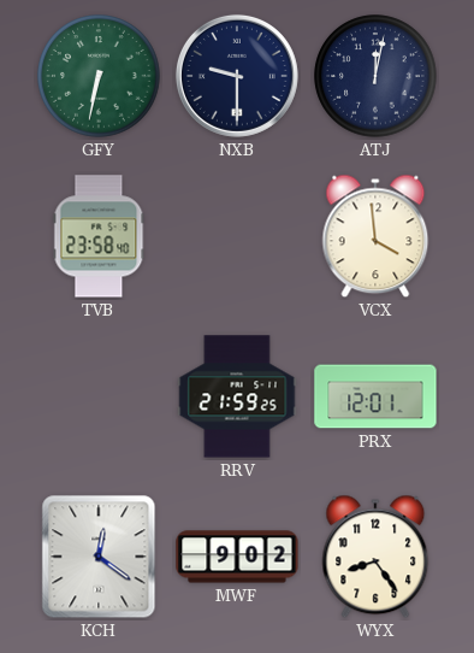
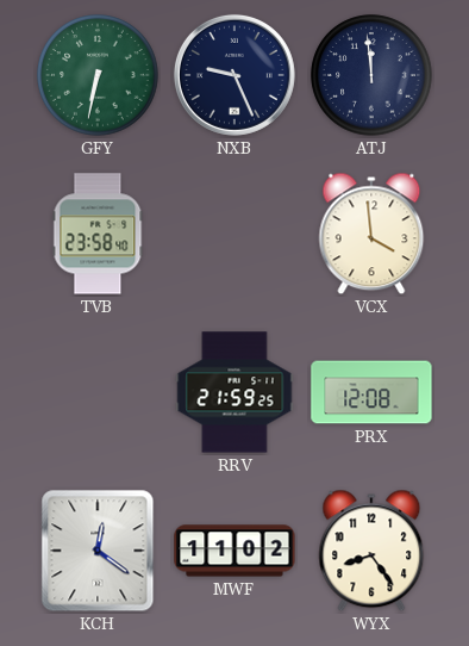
NXB: 9:30 -> 9:26 (234, 75)
ATJ: 12:02 -> 11:59 (371, 75)
PRX: 12:01 -> 12:08 (371, 392)
MWF: 9:02 -> 11:02 (234, 551)
